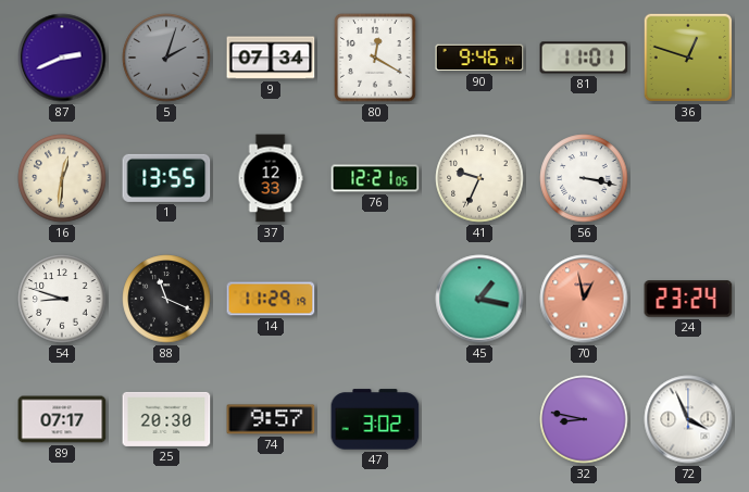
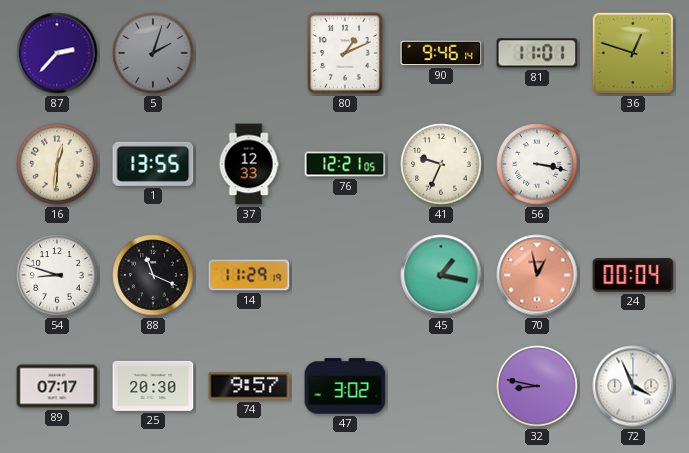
87: 2:41 -> 2:37 (57, 53)
9: 07:34 -> none (271, 58)
80: 12:20 -> 1:11 (345, 53)
24: 23:24 -> 00:04 (633, 275)
